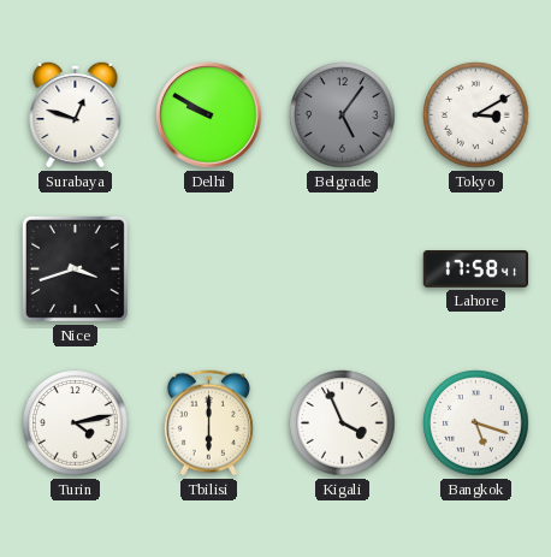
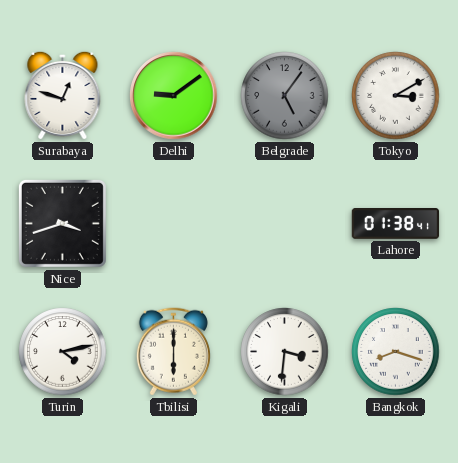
Delhi: 9:50 -> 9:09 (174, 96)
Lahore: 17:58 -> 01:38 (396, 224)
Kigali: 3:56 -> 3:31 (285, 352)
Bangkok: 5:18 -> 8:18 (396, 352)
